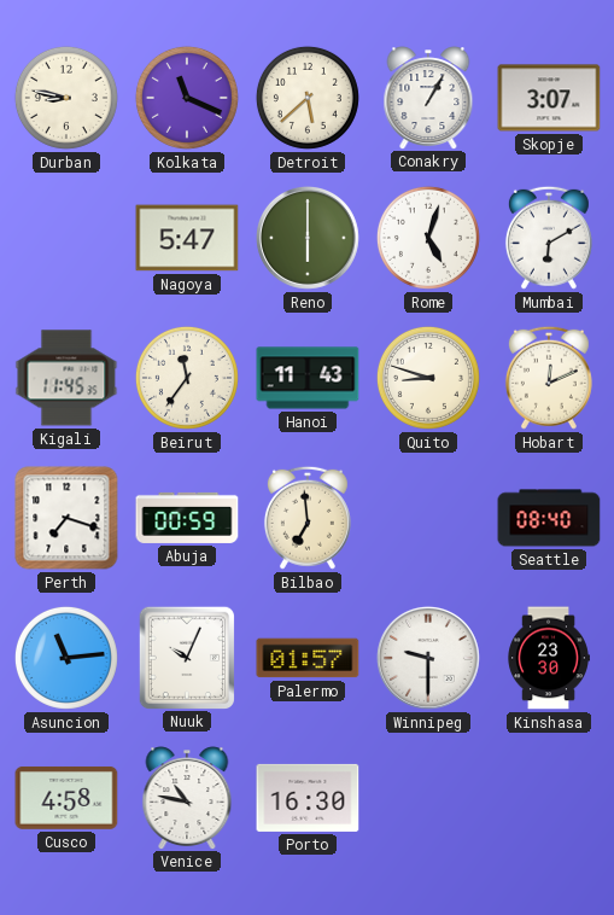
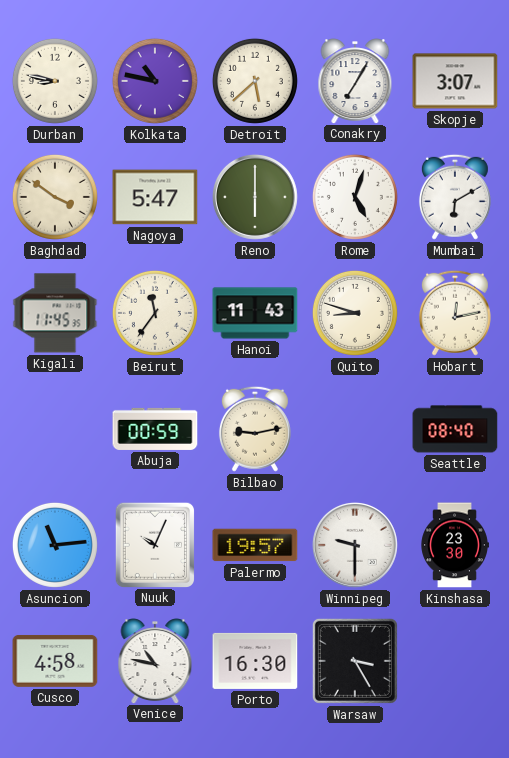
Kolkata: 11:19 -> 10:47 (155, 81)
Conakry: 1:05 -> 7:05 (355, 81)
Baghdad: none -> 3:51 (55, 197)
Hobart: 12:11 -> 12:13 (455, 313)
Perth: 7:18 -> none (66, 518)
Bilbao: 6:59 -> 9:13 (255, 429)
Palermo: 01:57 -> 19:57 (255, 545)
Warsaw: none -> 3:25 (355, 661)
